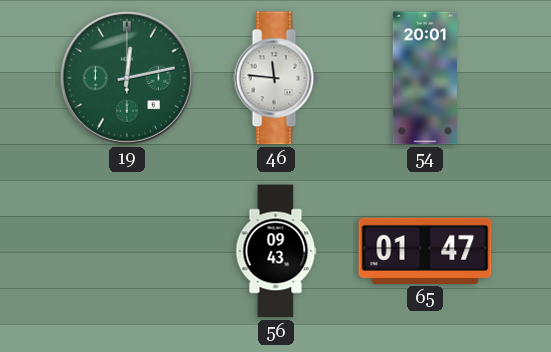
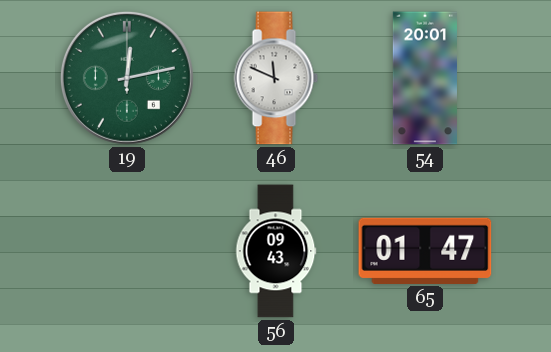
46: 11:46 -> 11:49 (276, 78)
